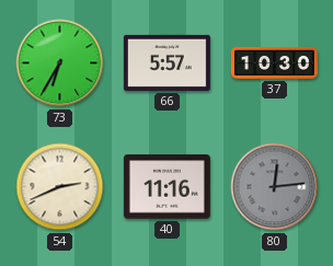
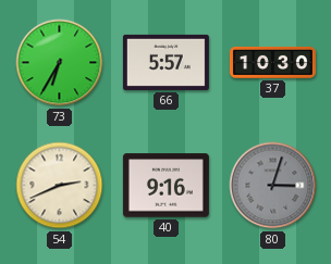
40: 11:16 -> 9:16 (165, 186)
80: 12:14 -> 3:03 (273, 186)
